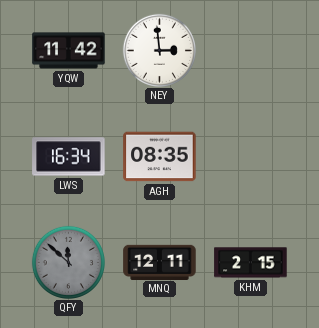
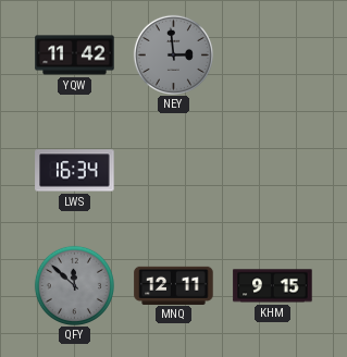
NEY dial: white -> grey (173, 54)
AGH: 08:35 -> none (160, 157)
KHM: 2:15 -> 9:15 (273, 286)
